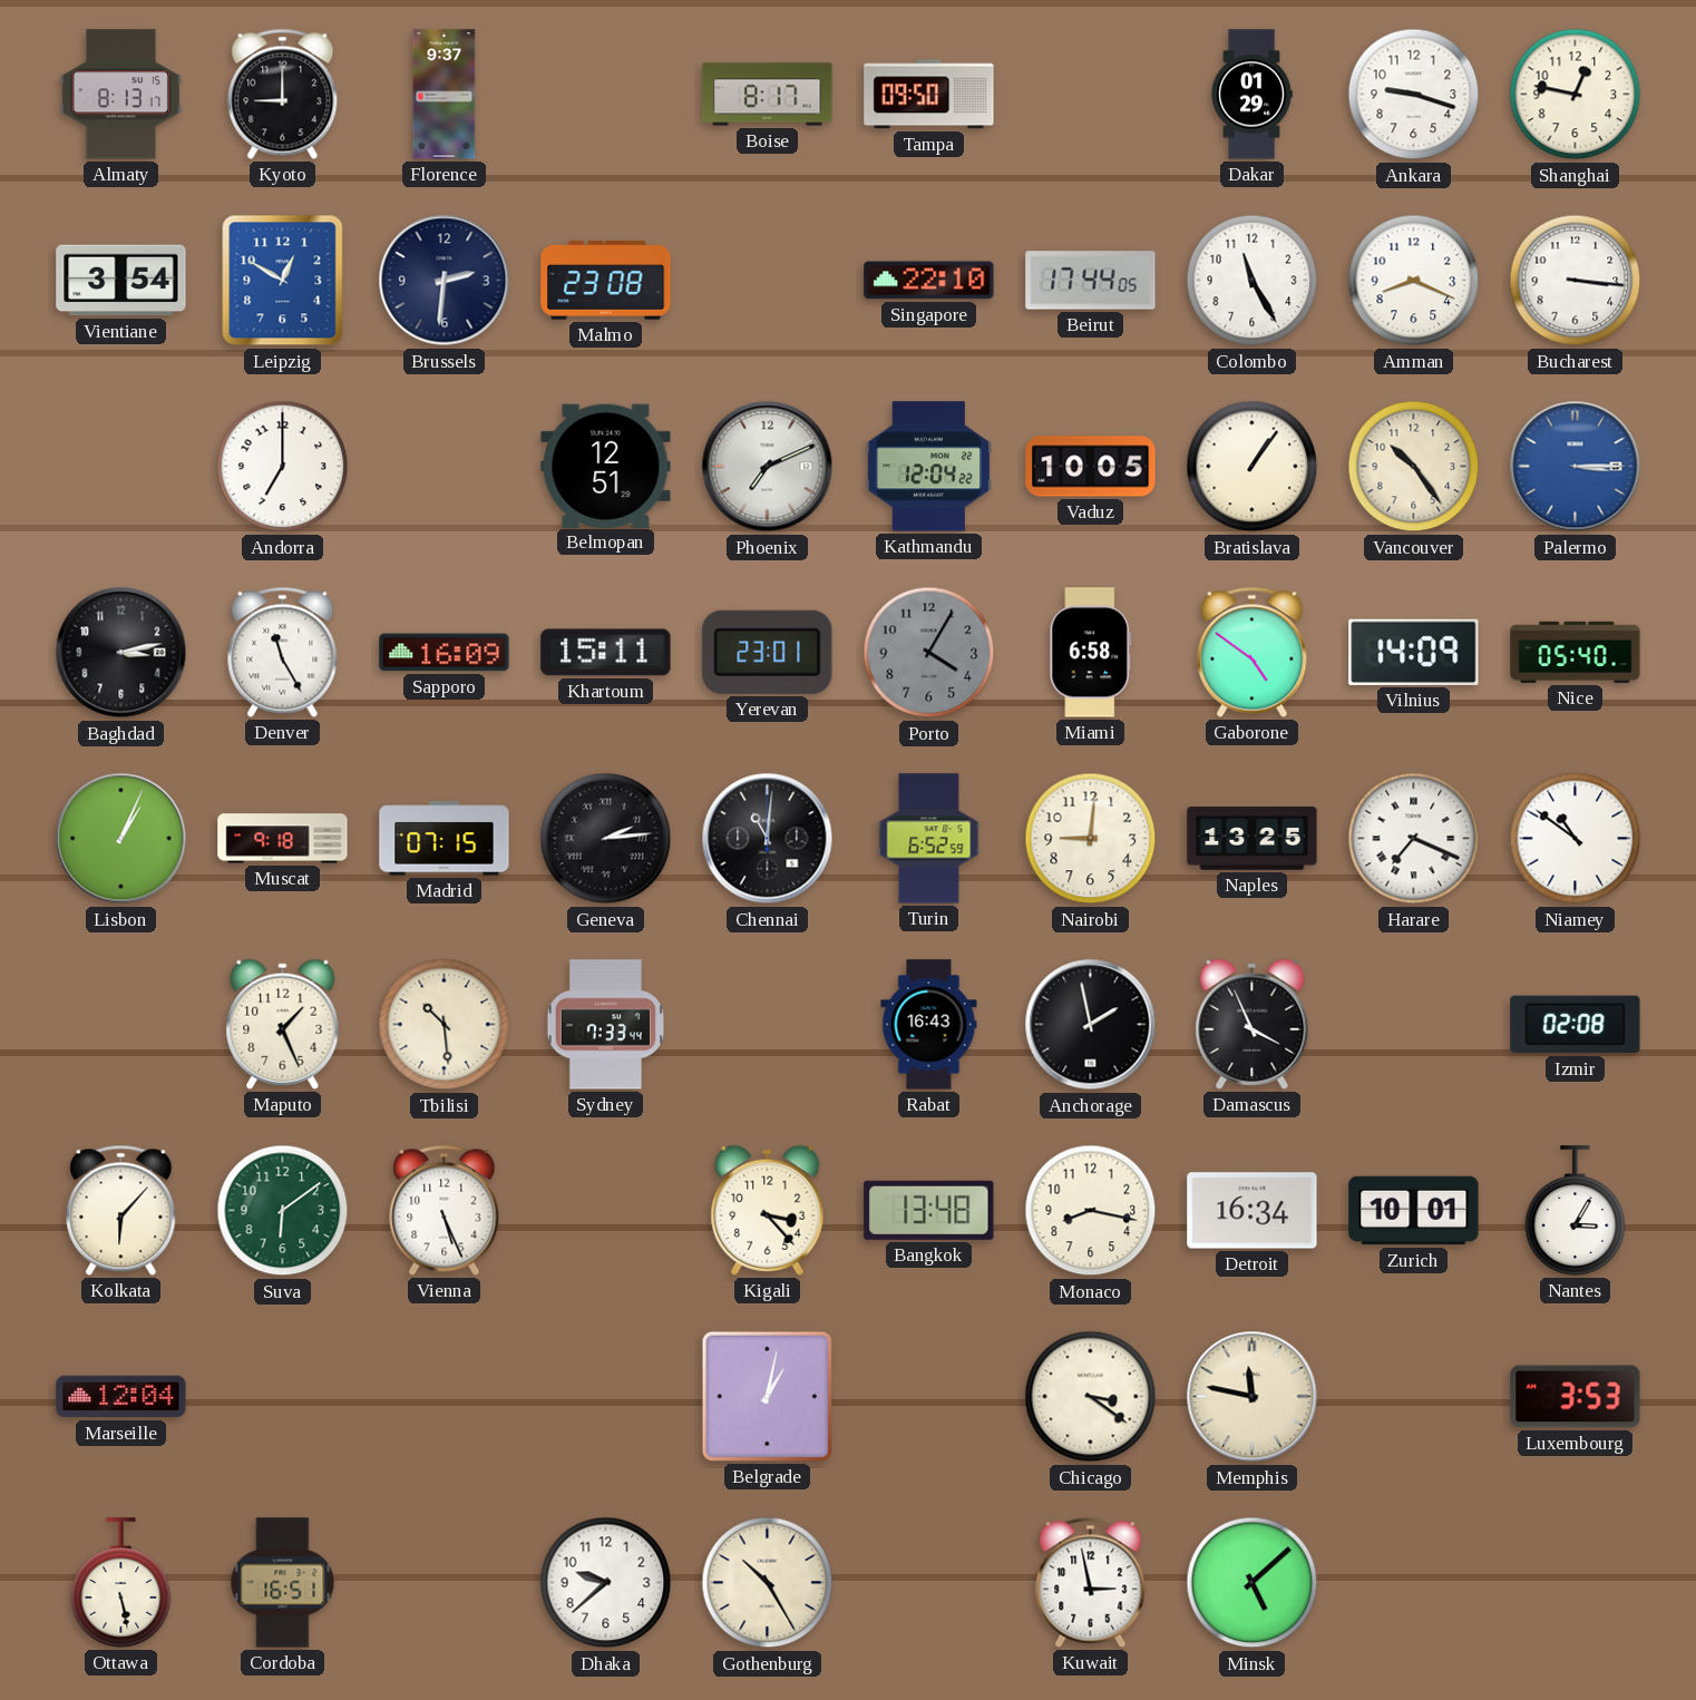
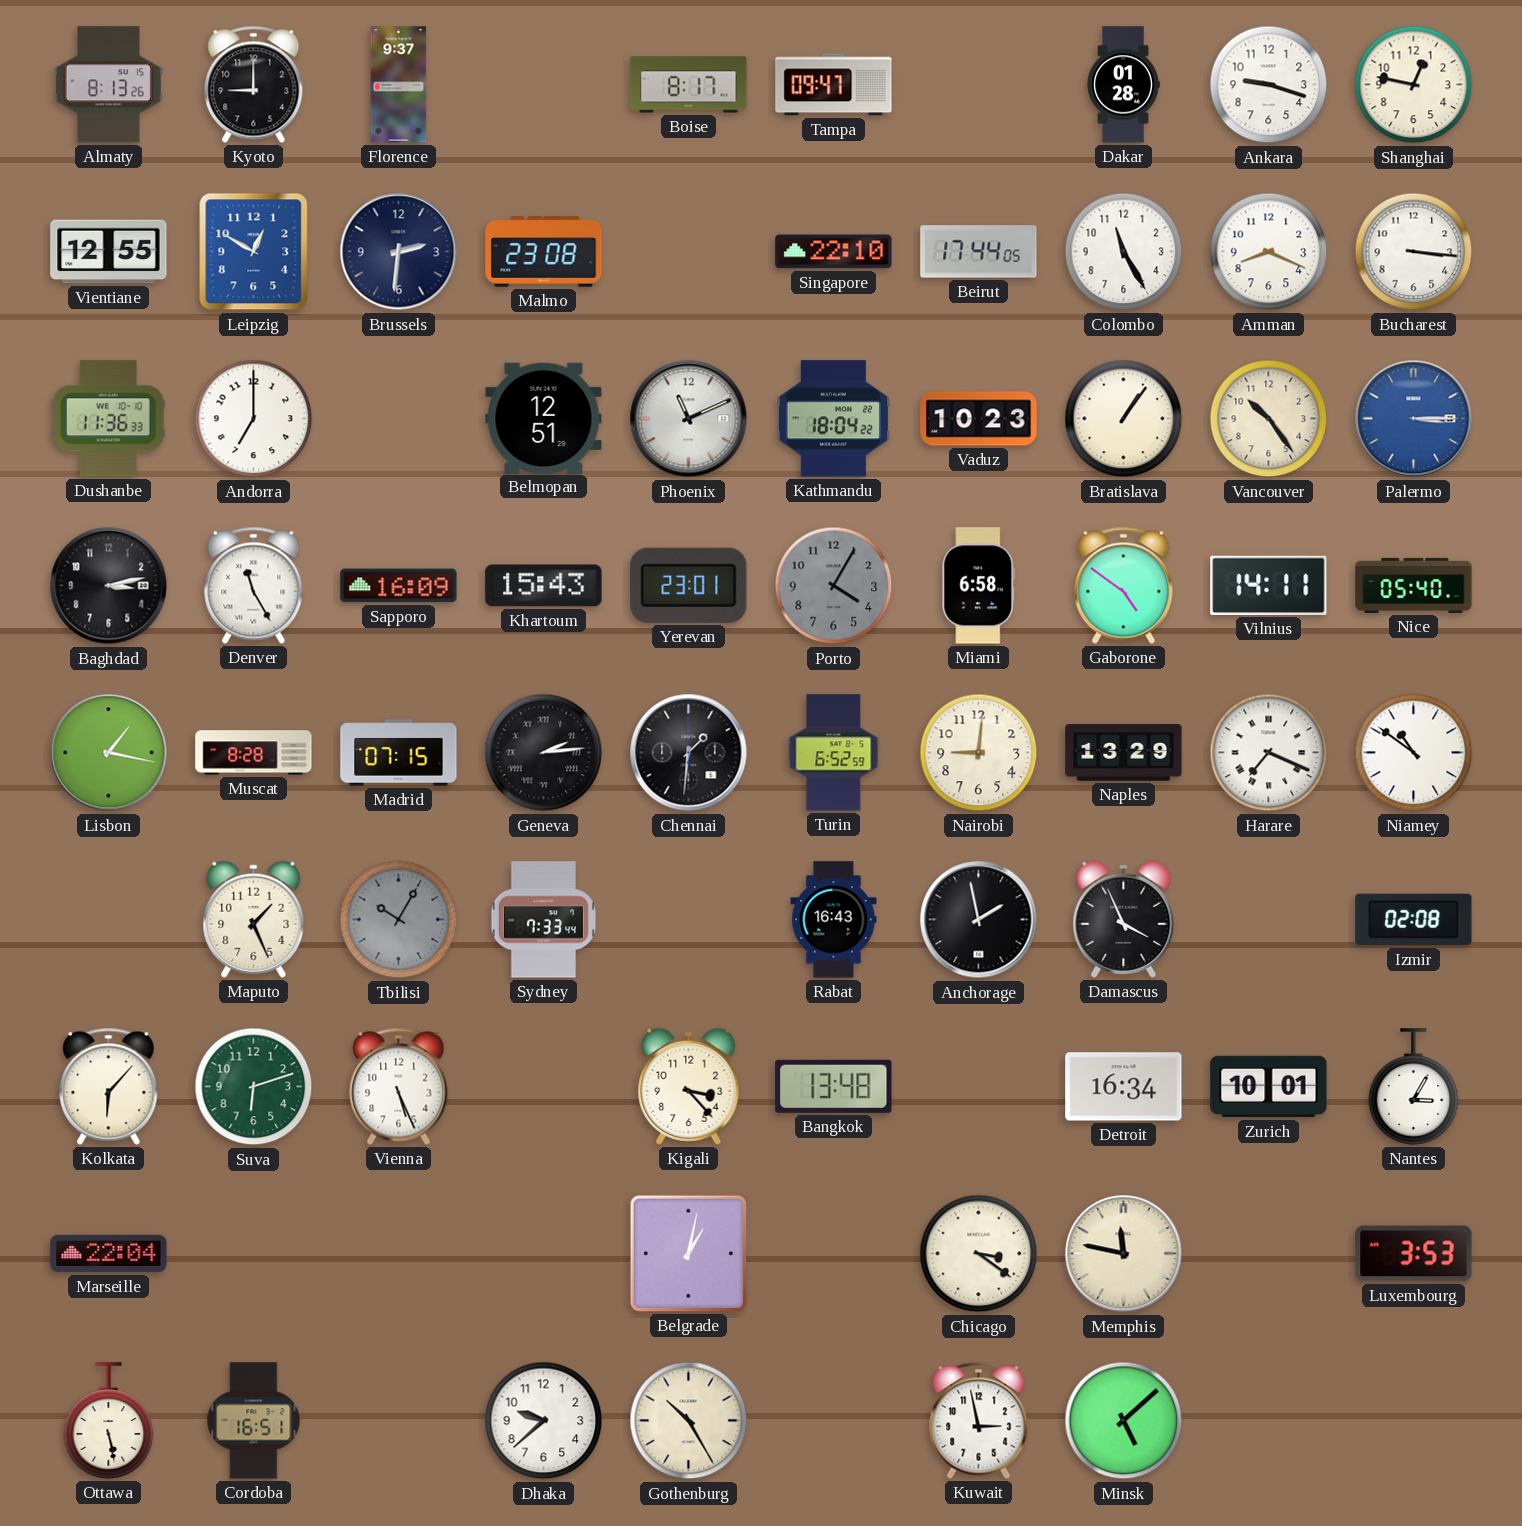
Almaty: 8:13:17 -> 8:13:26 (108, 85)
Tampa: 09:50 -> 09:47 (834, 85)
Dakar: 01:29 -> 01:28 (1123, 85)
Vientiane: 3:54 -> 12:55 (109, 252)
Dushanbe: none -> 11:36 (108, 419)
Phoenix: 7:11 -> 11:11 (689, 419)
Kathmandu: 12:04 -> 18:04 (833, 419)
Vaduz: 10:05 -> 10:23 (979, 419)
Khartoum: 15:11 -> 15:43 (544, 586)
Vilnius: 14:09 -> 14:11 (1269, 585)
Lisbon: 1:04 -> 1:17 (109, 753)
Muscat: 9:18 -> 8:28 (254, 753)
Chennai: 11:01 -> 1:31 (689, 753)
Naples: 13:25 -> 13:29 (1124, 753)
Tbilisi: 10:29 -> 10:05 (399, 920)
Tbilisi dial: cream -> grey (399, 920)
Suva: 6:09 -> 6:12 (254, 1087)
Monaco: 8:17 -> none (1091, 1211)
Marseille: 12:04 -> 22:04 (109, 1254)
